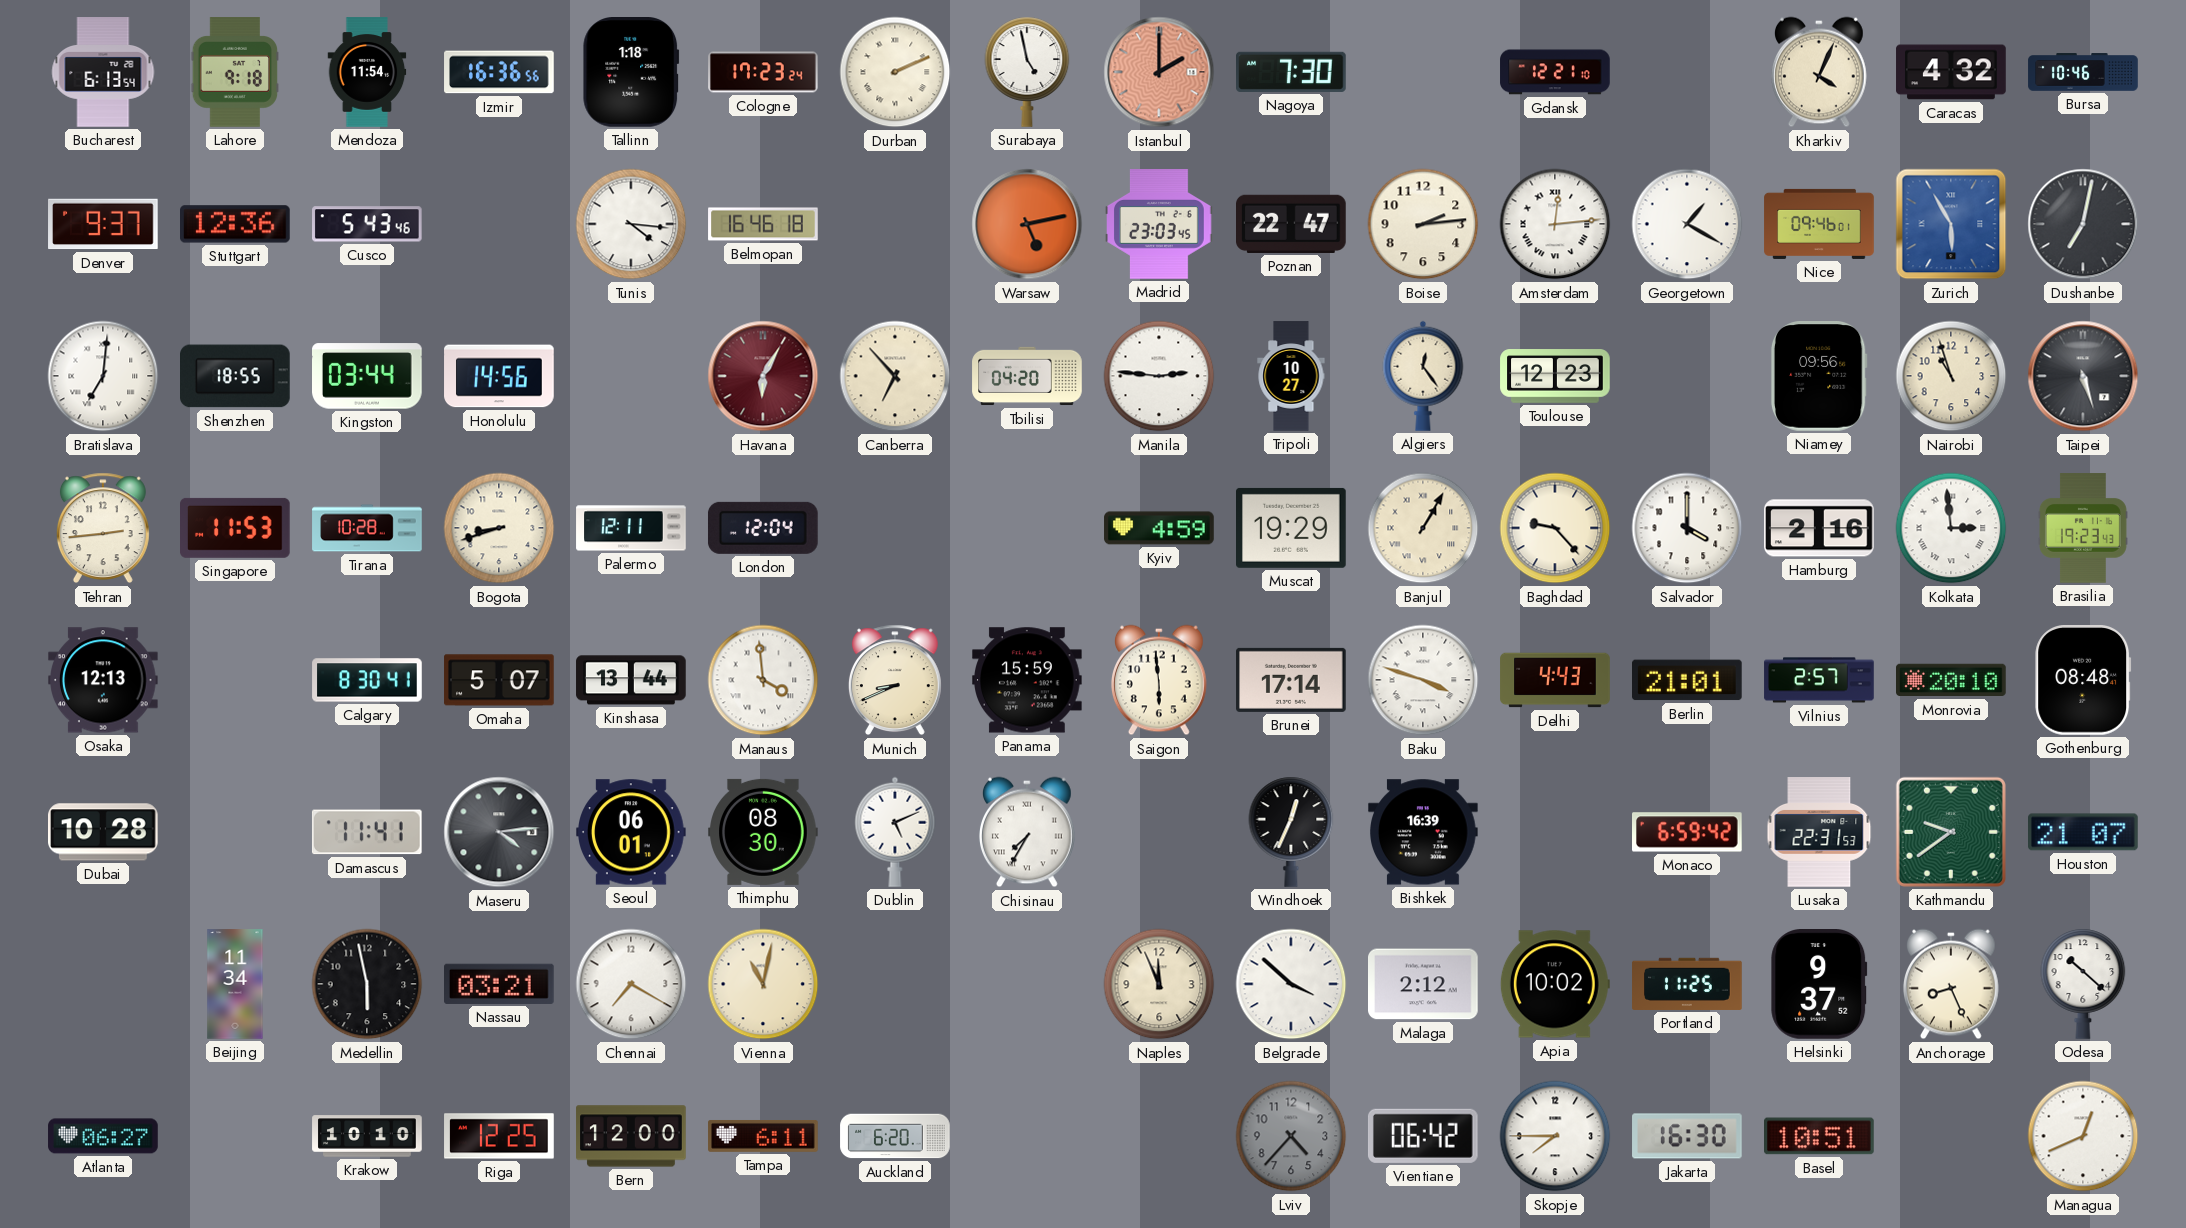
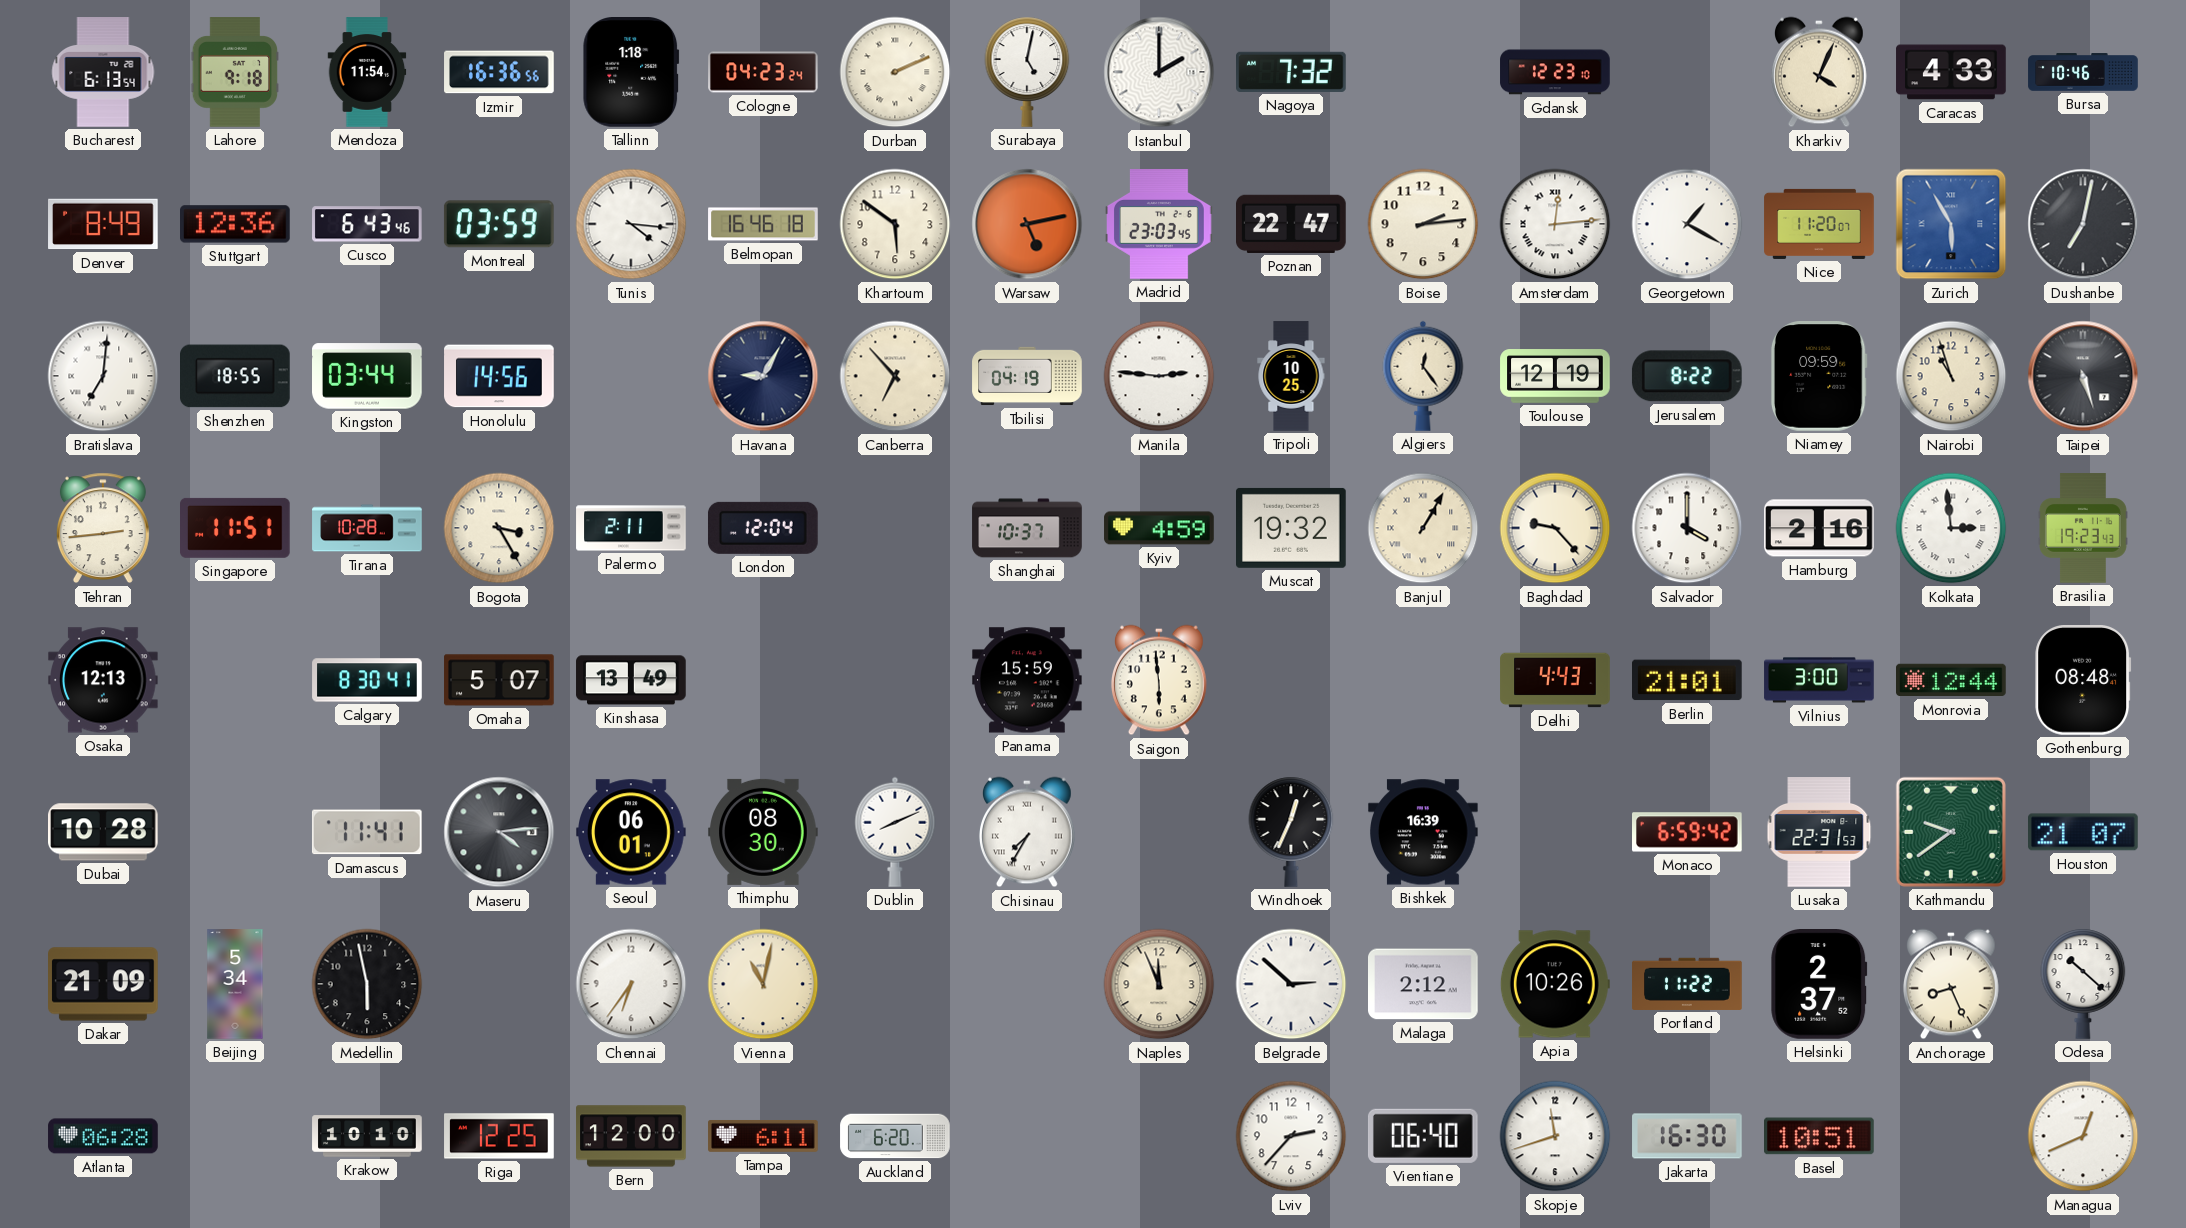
Cologne: 17:23 -> 04:23 (763, 72)
Surabaya: 4:58 -> 5:02 (1027, 72)
Istanbul dial: salmon -> white (1159, 72)
Nagoya: 7:30 -> 7:32 (1292, 72)
Gdansk: 12:21 -> 12:23 (1555, 72)
Caracas: 4:32 -> 4:33 (1951, 72)
Denver: 9:37 -> 8:49 (103, 224)
Cusco: 5:43 -> 6:43 (368, 224)
Montreal: none -> 03:59 (499, 224)
Khartoum: none -> 5:51 (895, 224)
Nice: 09:46 -> 11:20 (1819, 224)
Havana: 6:05 -> 9:05 (763, 376)
Havana dial: burgundy -> navy (763, 376)
Tbilisi: 04:20 -> 04:19 (1027, 376)
Tripoli: 10:27 -> 10:25 (1291, 376)
Toulouse: 12:23 -> 12:19 (1555, 376)
Jerusalem: none -> 8:22 (1687, 376)
Niamey: 09:56 -> 09:59 (1819, 377)
Singapore: 11:53 -> 11:51 (236, 528)
Bogota: 8:42 -> 3:25 (499, 528)
Palermo: 12:11 -> 2:11 (631, 528)
Shanghai: none -> 10:37 (1027, 528)
Muscat: 19:29 -> 19:32 (1292, 528)
Kinshasa: 13:44 -> 13:49 (631, 680)
Manaus: 3:59 -> none (763, 680)
Munich: 8:41 -> none (895, 680)
Brunei: 17:14 -> none (1291, 680)
Baku: 3:48 -> none (1423, 680)
Vilnius: 2:57 -> 3:00 (1819, 680)
Monrovia: 20:10 -> 12:44 (1951, 680)
Dublin: 5:11 -> 8:11 (895, 832)
Dakar: none -> 21:09 (104, 984)
Beijing: 11:34 -> 5:34 (235, 984)
Nassau: 03:21 -> none (500, 984)
Chennai: 7:20 -> 6:36 (631, 984)
Belgrade: 3:52 -> 2:52 (1291, 984)
Apia: 10:02 -> 10:26 (1555, 984)
Portland: 11:25 -> 11:22 (1687, 984)
Helsinki: 9:37 -> 2:37 (1819, 985)
Atlanta: 06:27 -> 06:28 (103, 1136)
Lviv: 4:37 -> 2:37 (1291, 1136)
Lviv dial: grey -> white (1291, 1136)
Vientiane: 06:42 -> 06:40 (1423, 1136)
Skopje: 7:45 -> 11:42 (1555, 1136)
